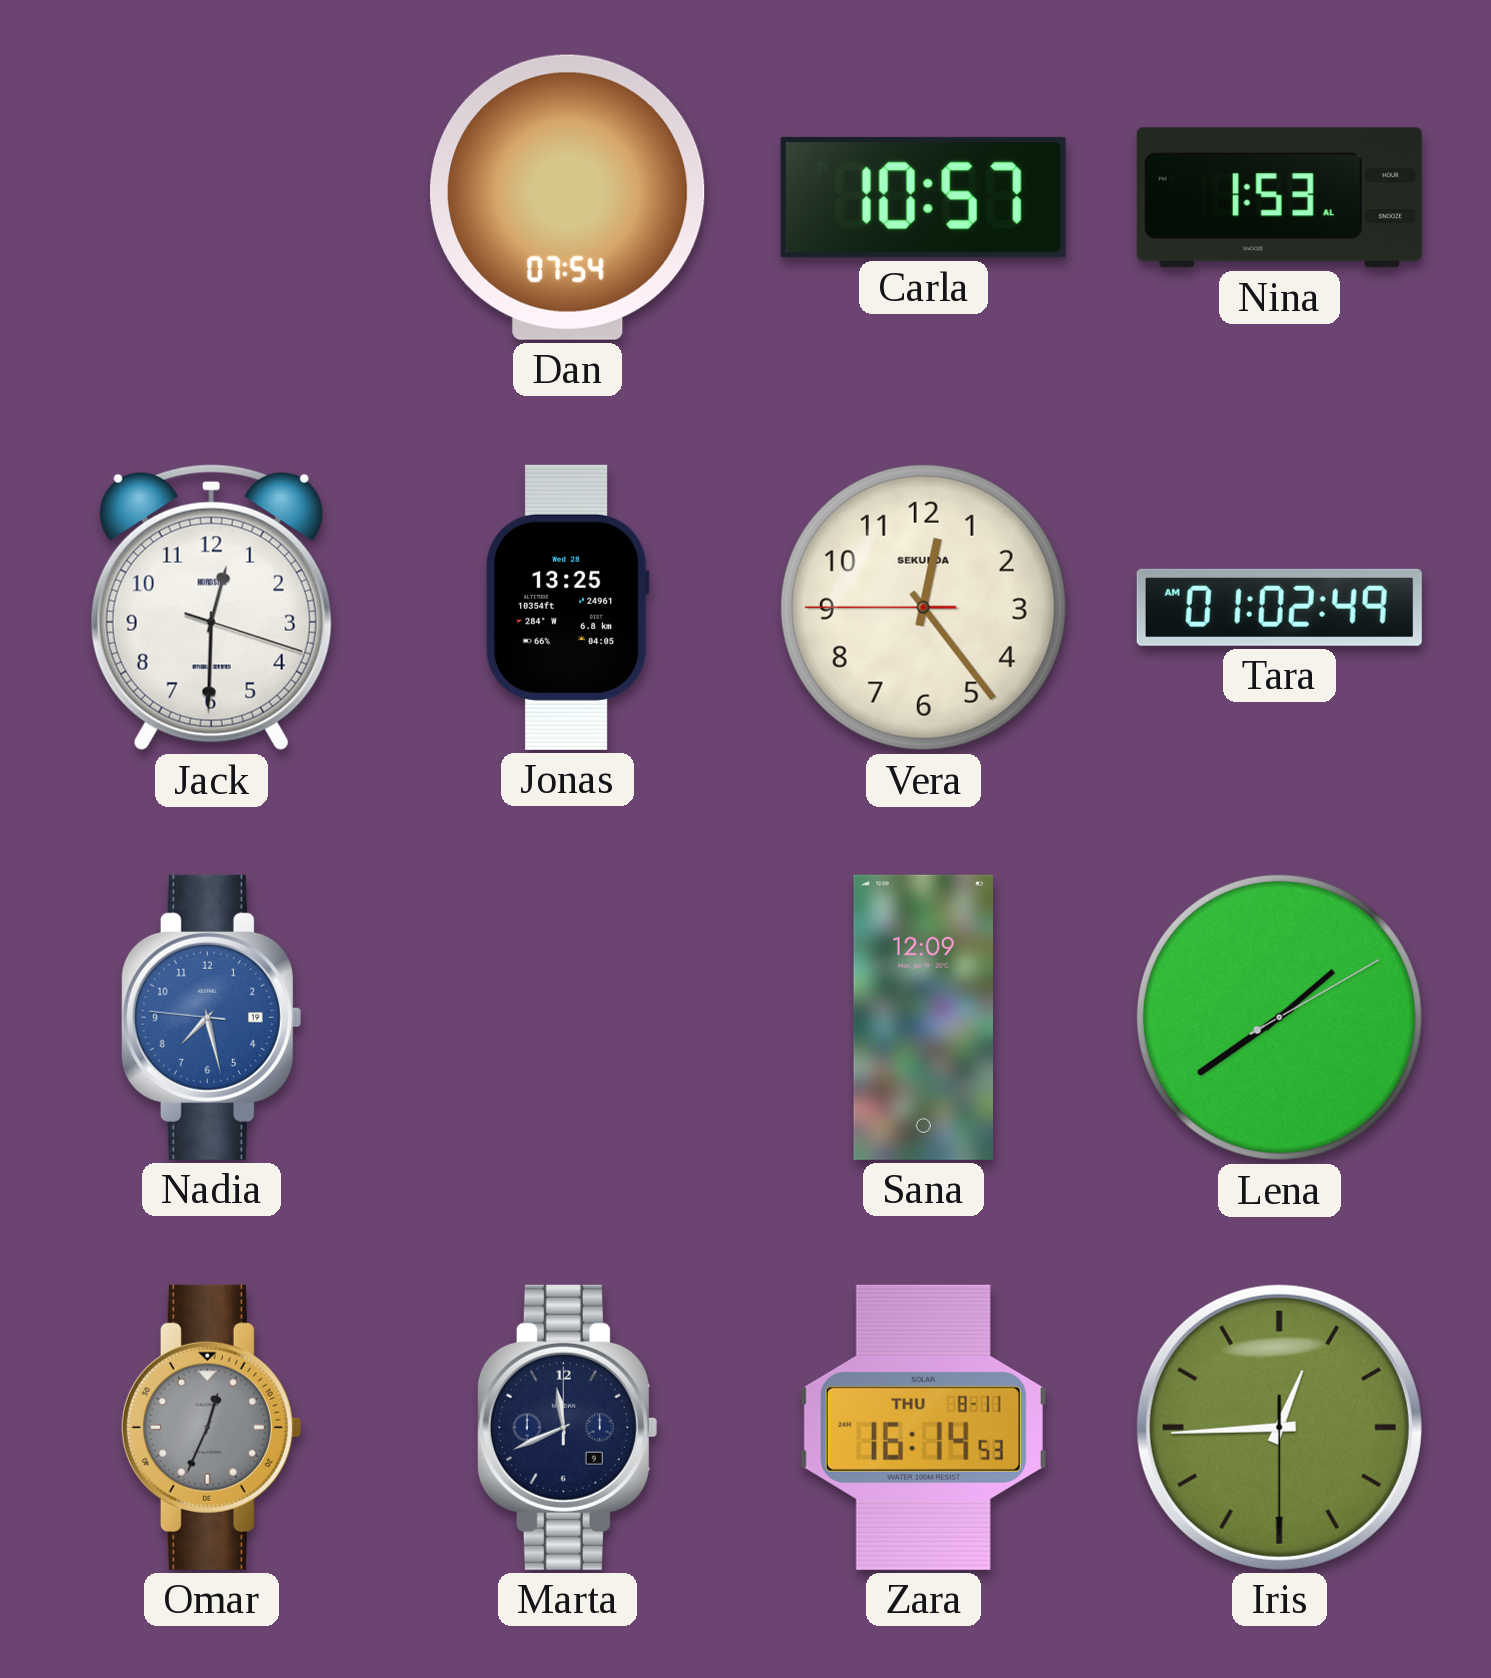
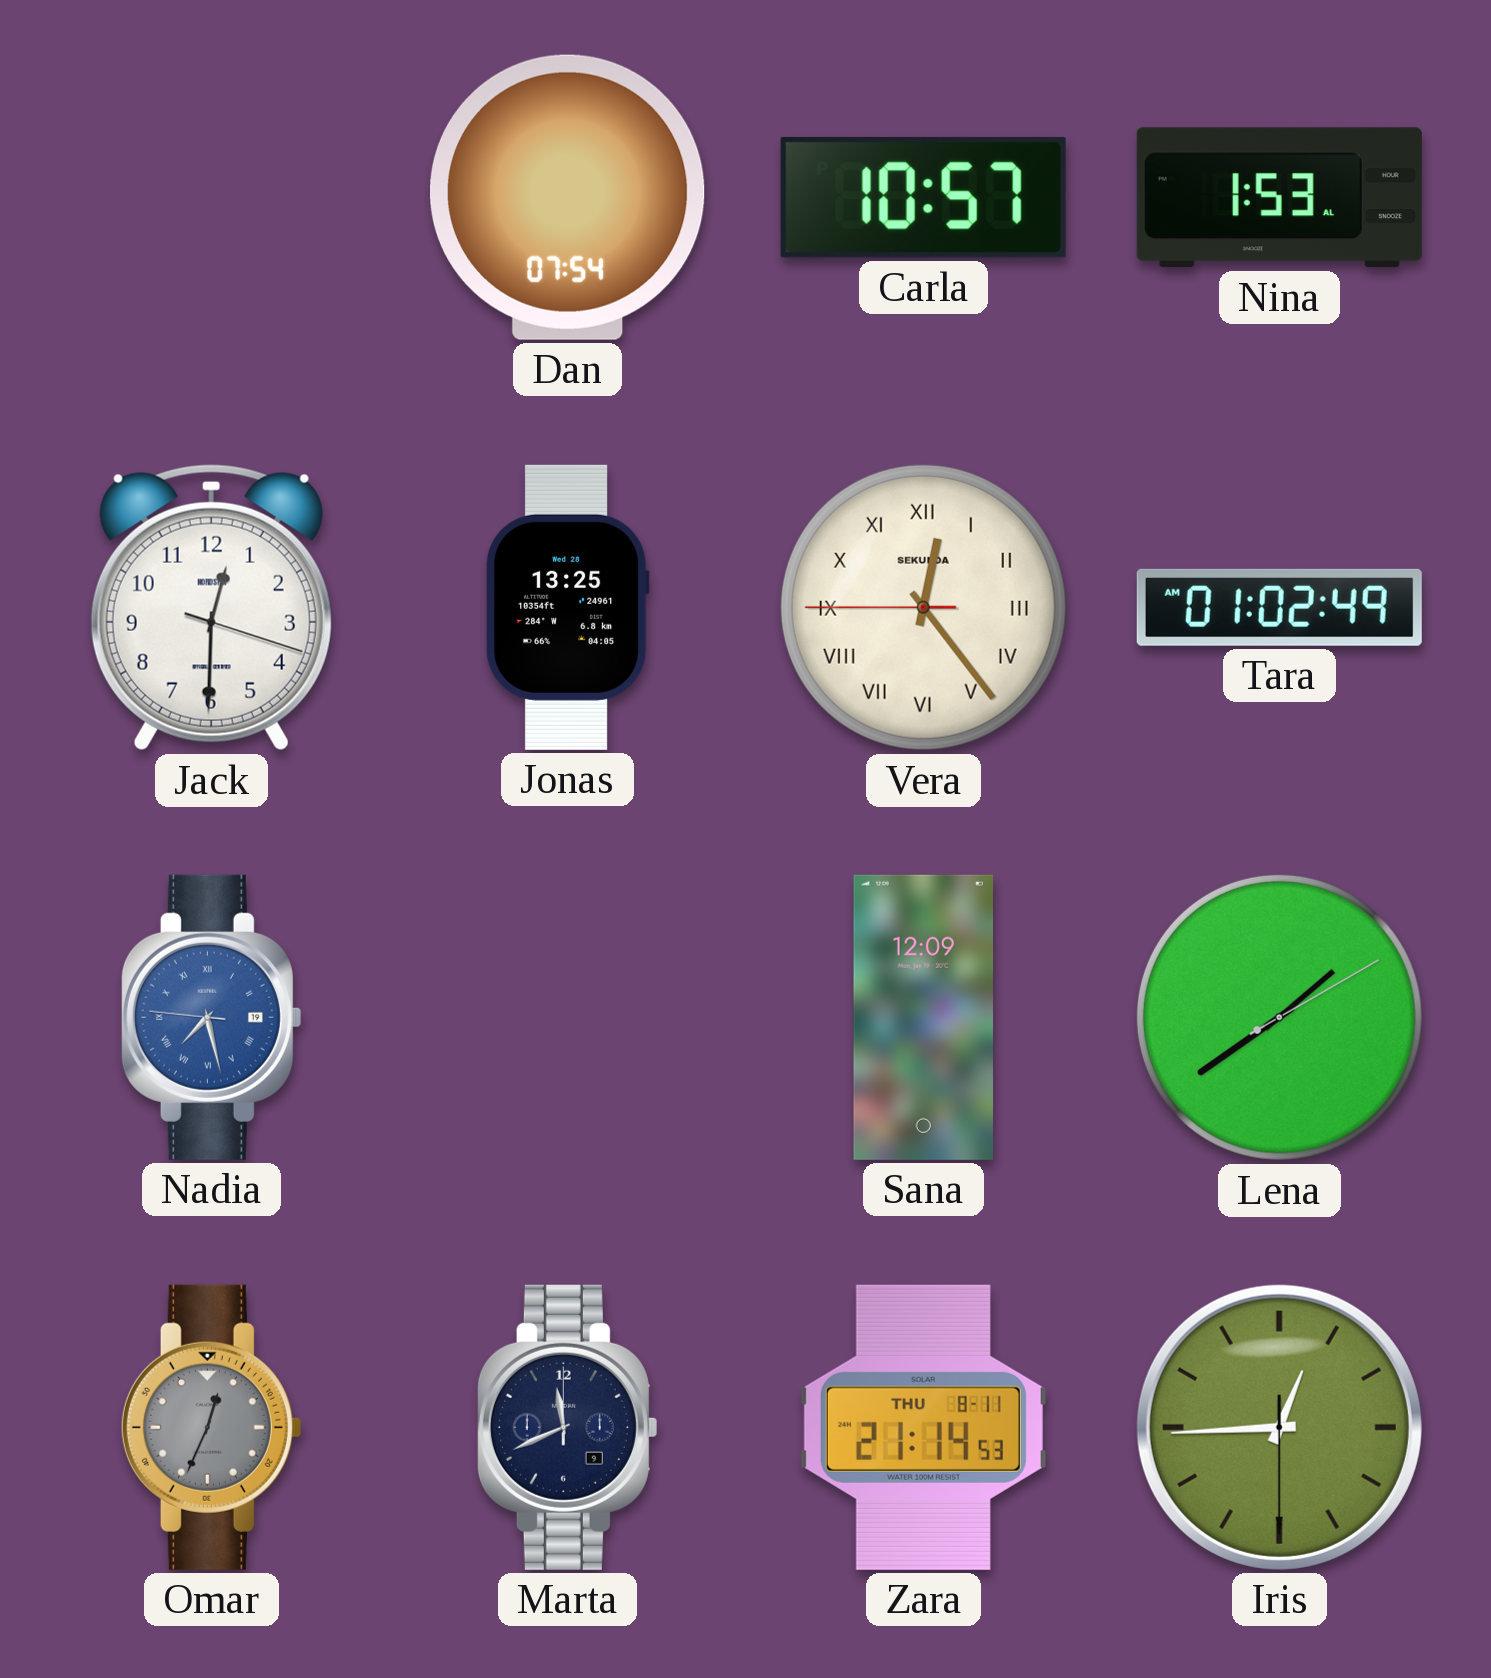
Vera numerals: Arabic -> Roman (923, 607)
Nadia numerals: Arabic -> Roman (211, 1017)
Zara: 16:14 -> 21:14 (923, 1427)
